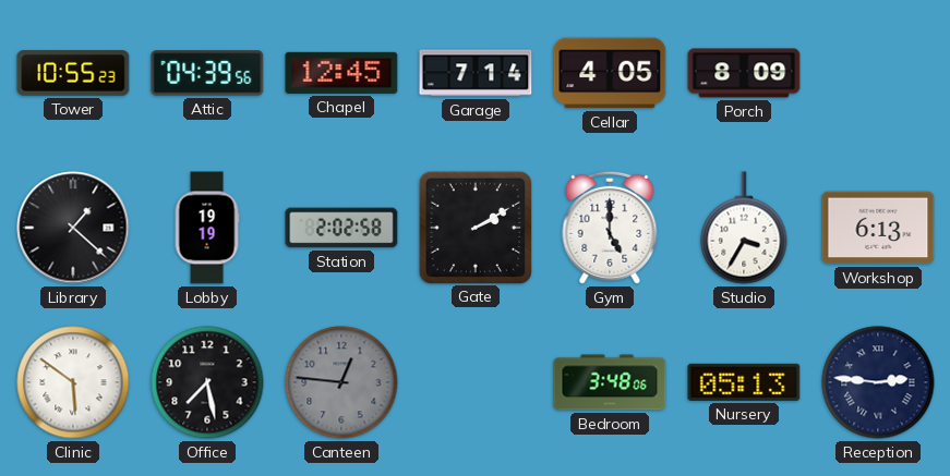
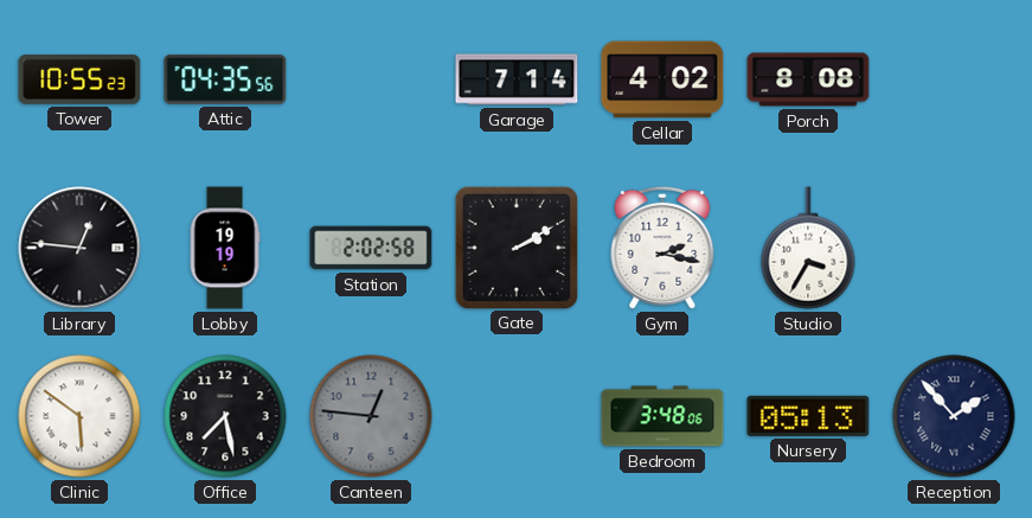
Attic: 04:39 -> 04:35 (225, 79)
Chapel: 12:45 -> none (341, 73)
Cellar: 4:05 -> 4:02 (662, 79)
Porch: 8:09 -> 8:08 (808, 79)
Library: 1:22 -> 12:46 (79, 248)
Gym: 5:00 -> 2:17 (662, 248)
Workshop: 6:13 -> none (878, 228)
Reception: 2:46 -> 1:53 (954, 416)
